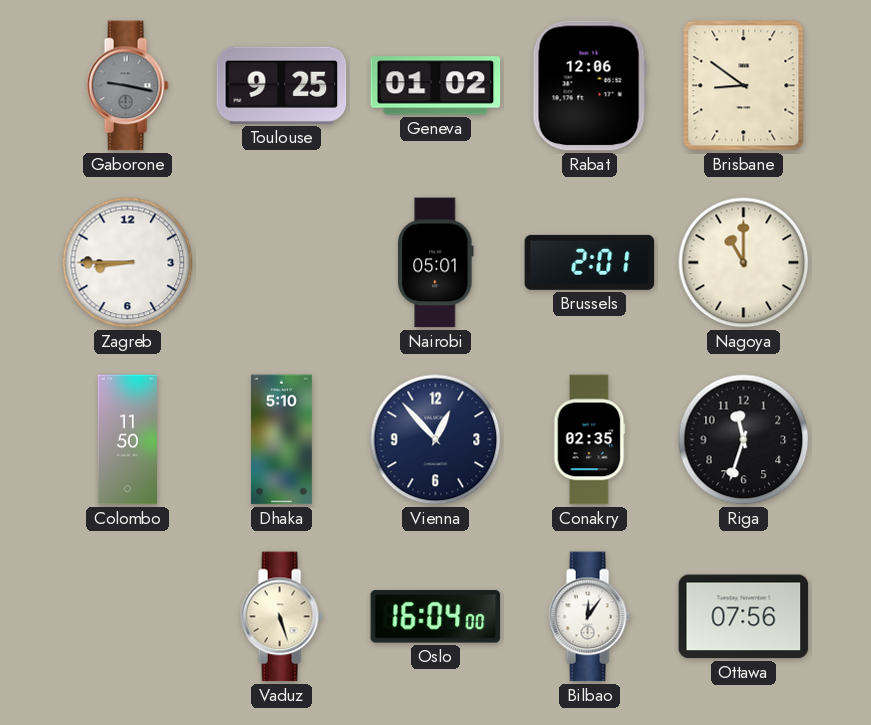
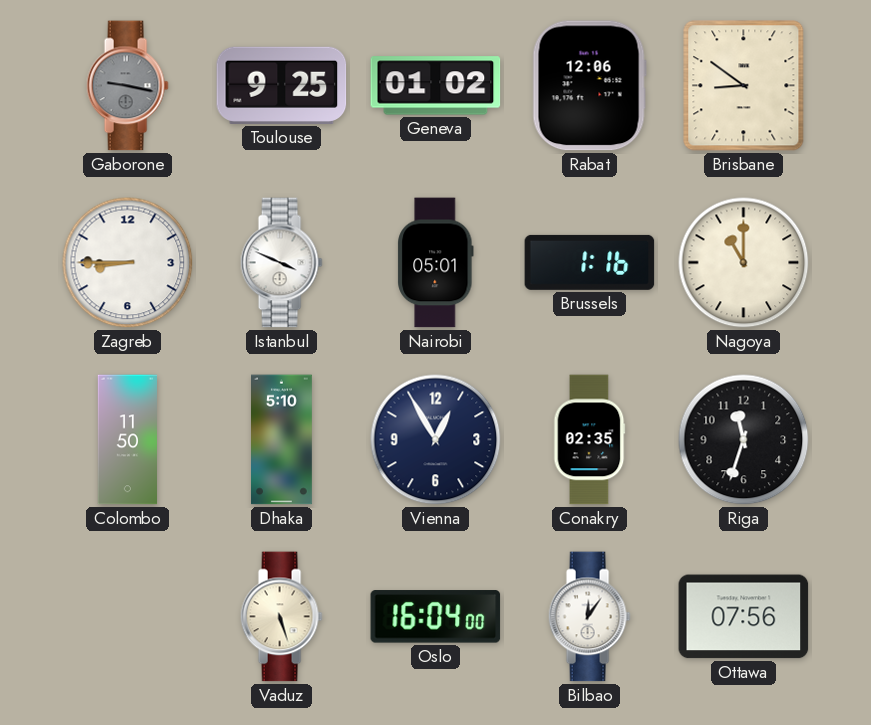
Istanbul: none -> 3:49 (281, 263)
Brussels: 2:01 -> 1:16 (590, 262)
Vienna: 12:53 -> 12:55 (436, 440)
